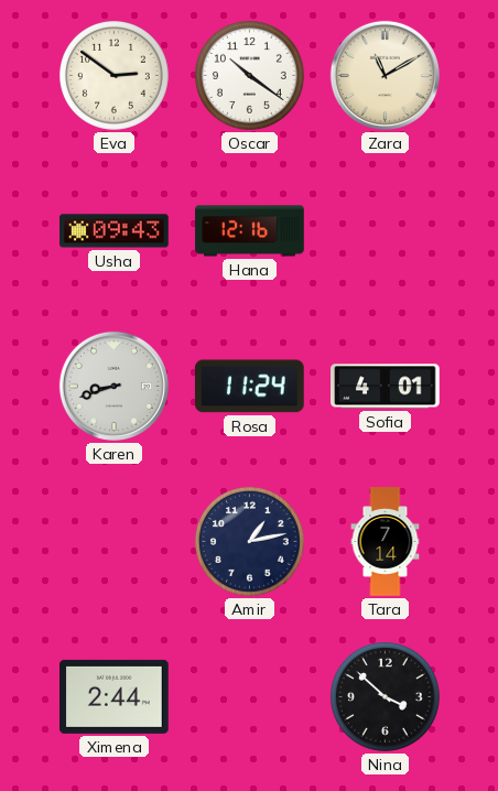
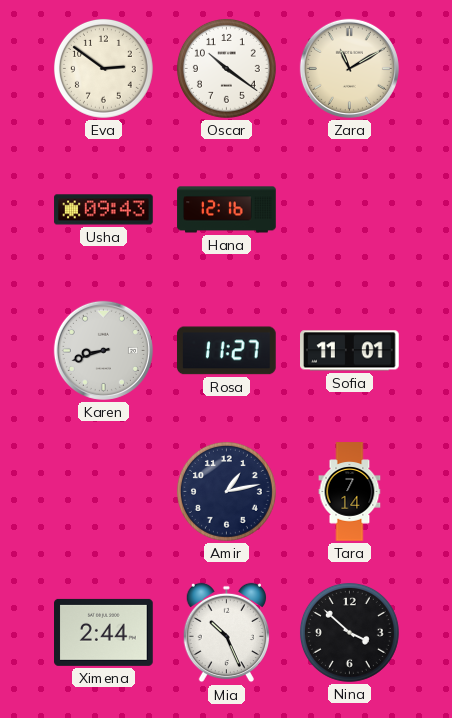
Rosa: 11:24 -> 11:27 (227, 351)
Sofia: 4:01 -> 11:01 (350, 351)
Mia: none -> 10:26 (226, 633)
